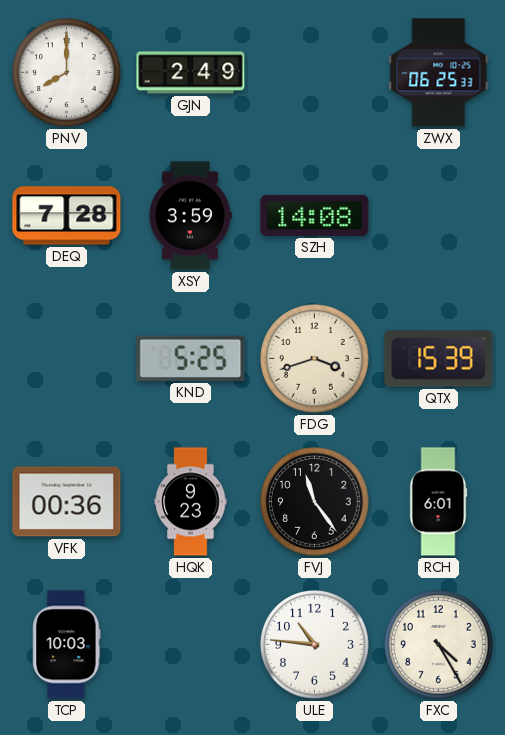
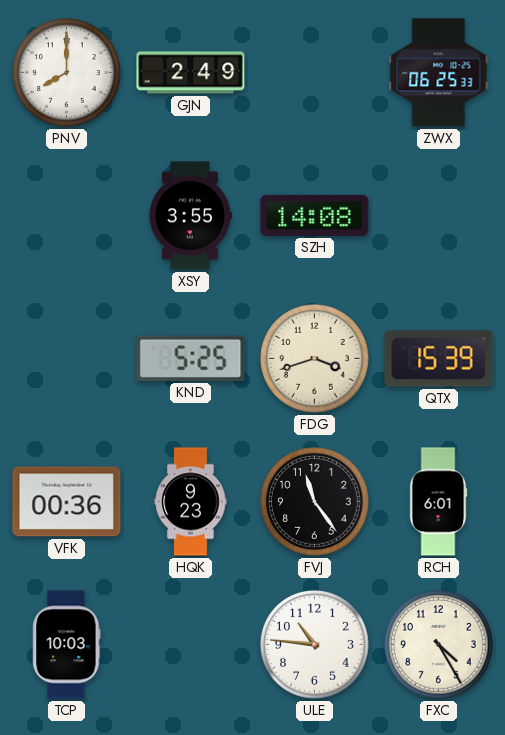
DEQ: 7:28 -> none (67, 216)
XSY: 3:59 -> 3:55 (191, 216)
